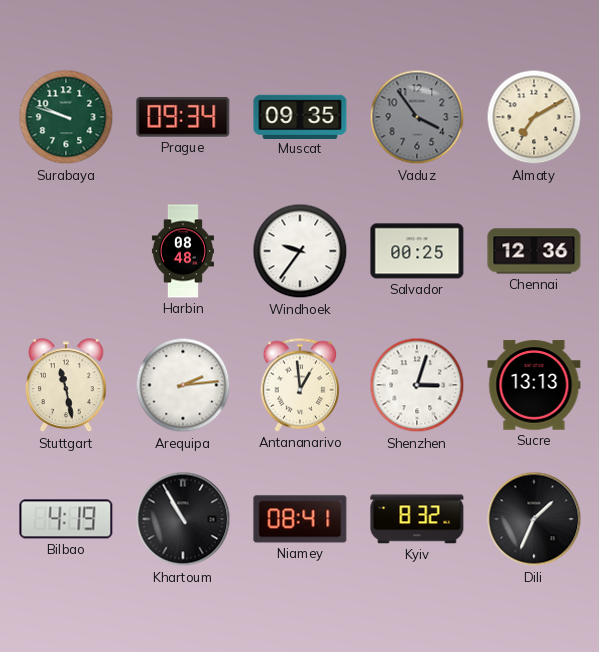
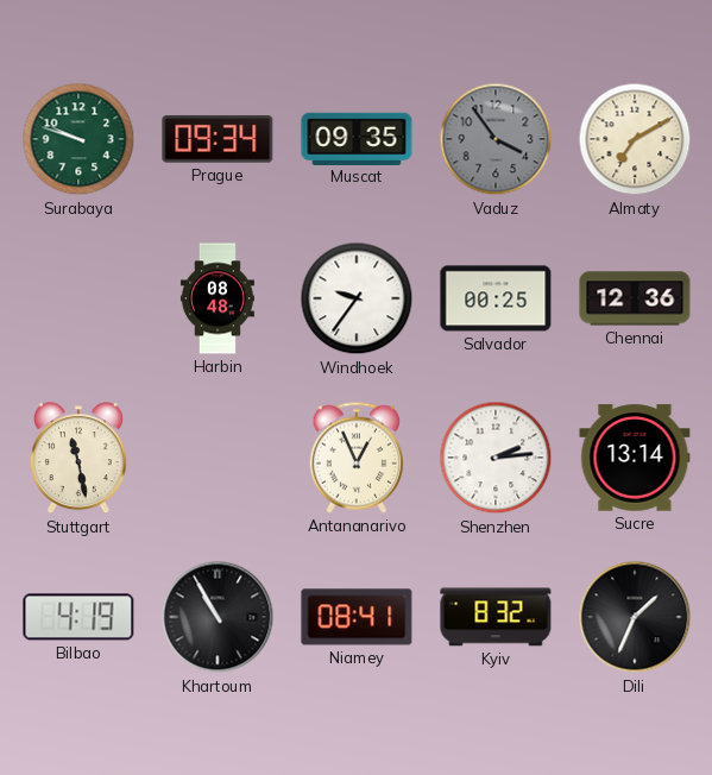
Arequipa: 2:14 -> none (183, 385)
Antananarivo: 12:59 -> 12:56 (357, 458)
Shenzhen: 3:03 -> 2:14 (496, 458)
Sucre: 13:13 -> 13:14 (635, 458)
